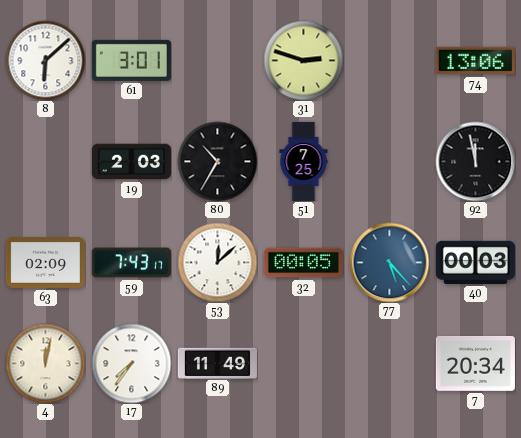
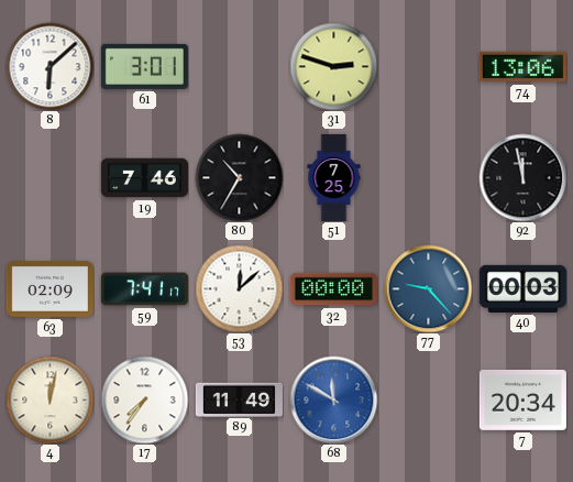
19: 2:03 -> 7:46 (144, 178)
59: 7:43 -> 7:41 (144, 289)
32: 00:05 -> 00:00 (333, 289)
77: 5:23 -> 9:23 (428, 288)
68: none -> 11:50 (333, 399)
